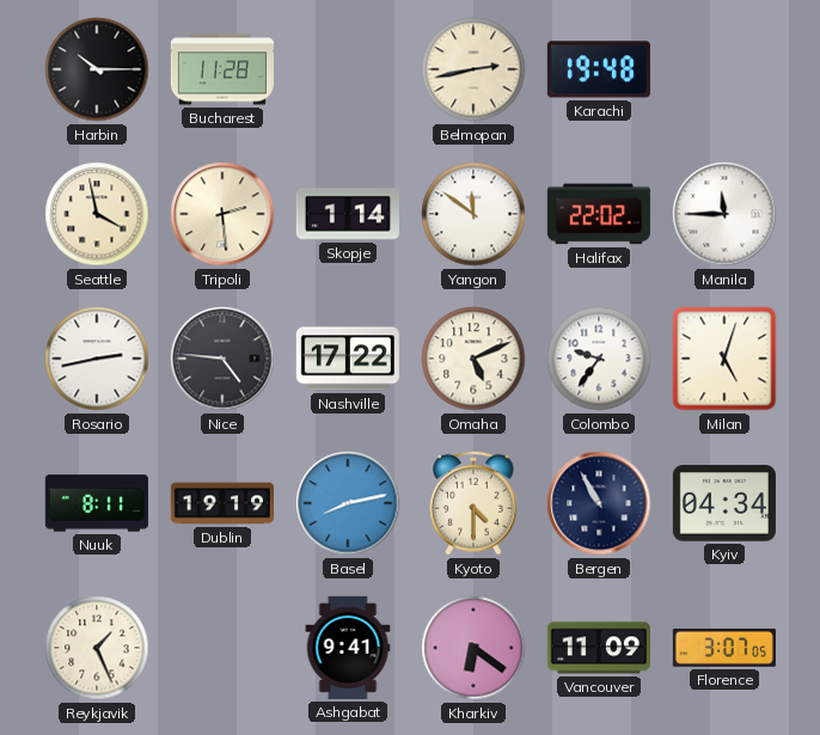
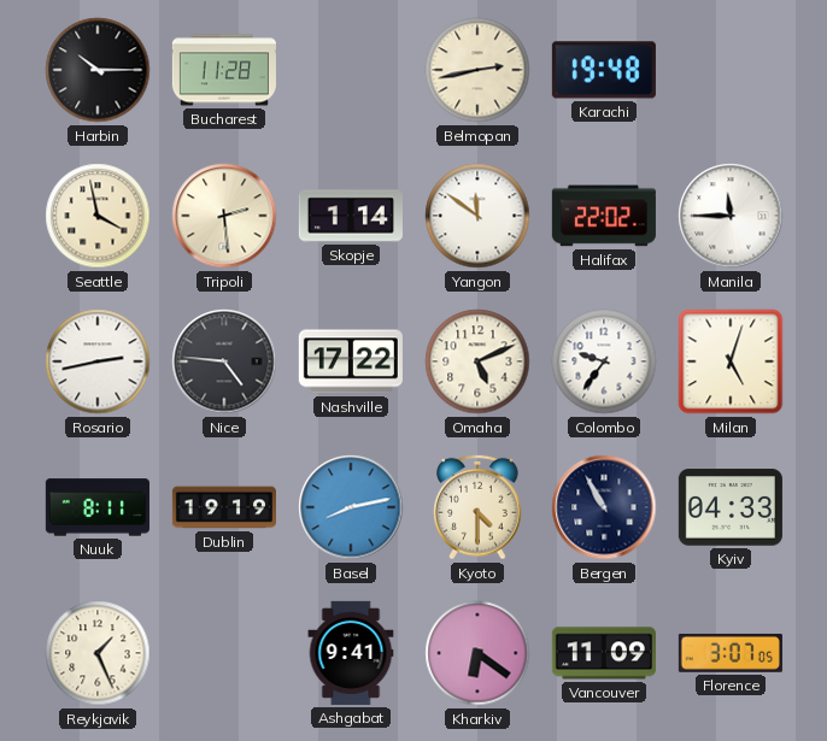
Kyiv: 04:34 -> 04:33 (731, 507)
